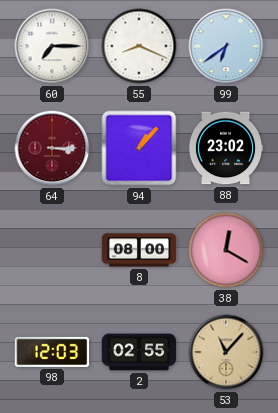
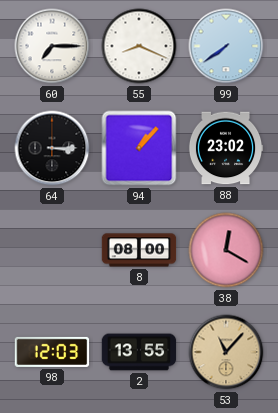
99: 6:39 -> 7:39 (226, 46)
64 dial: burgundy -> black (52, 148)
2: 02:55 -> 13:55 (139, 352)
